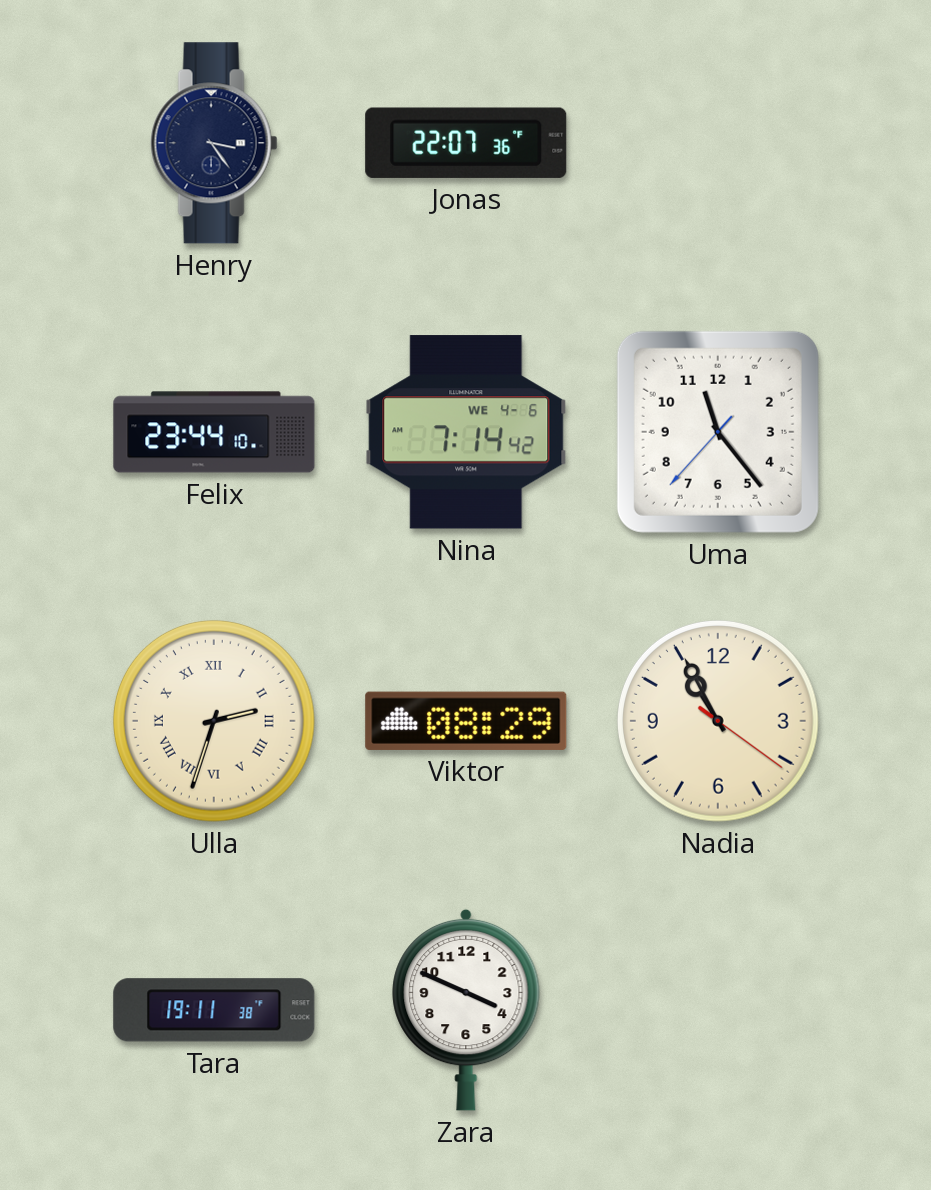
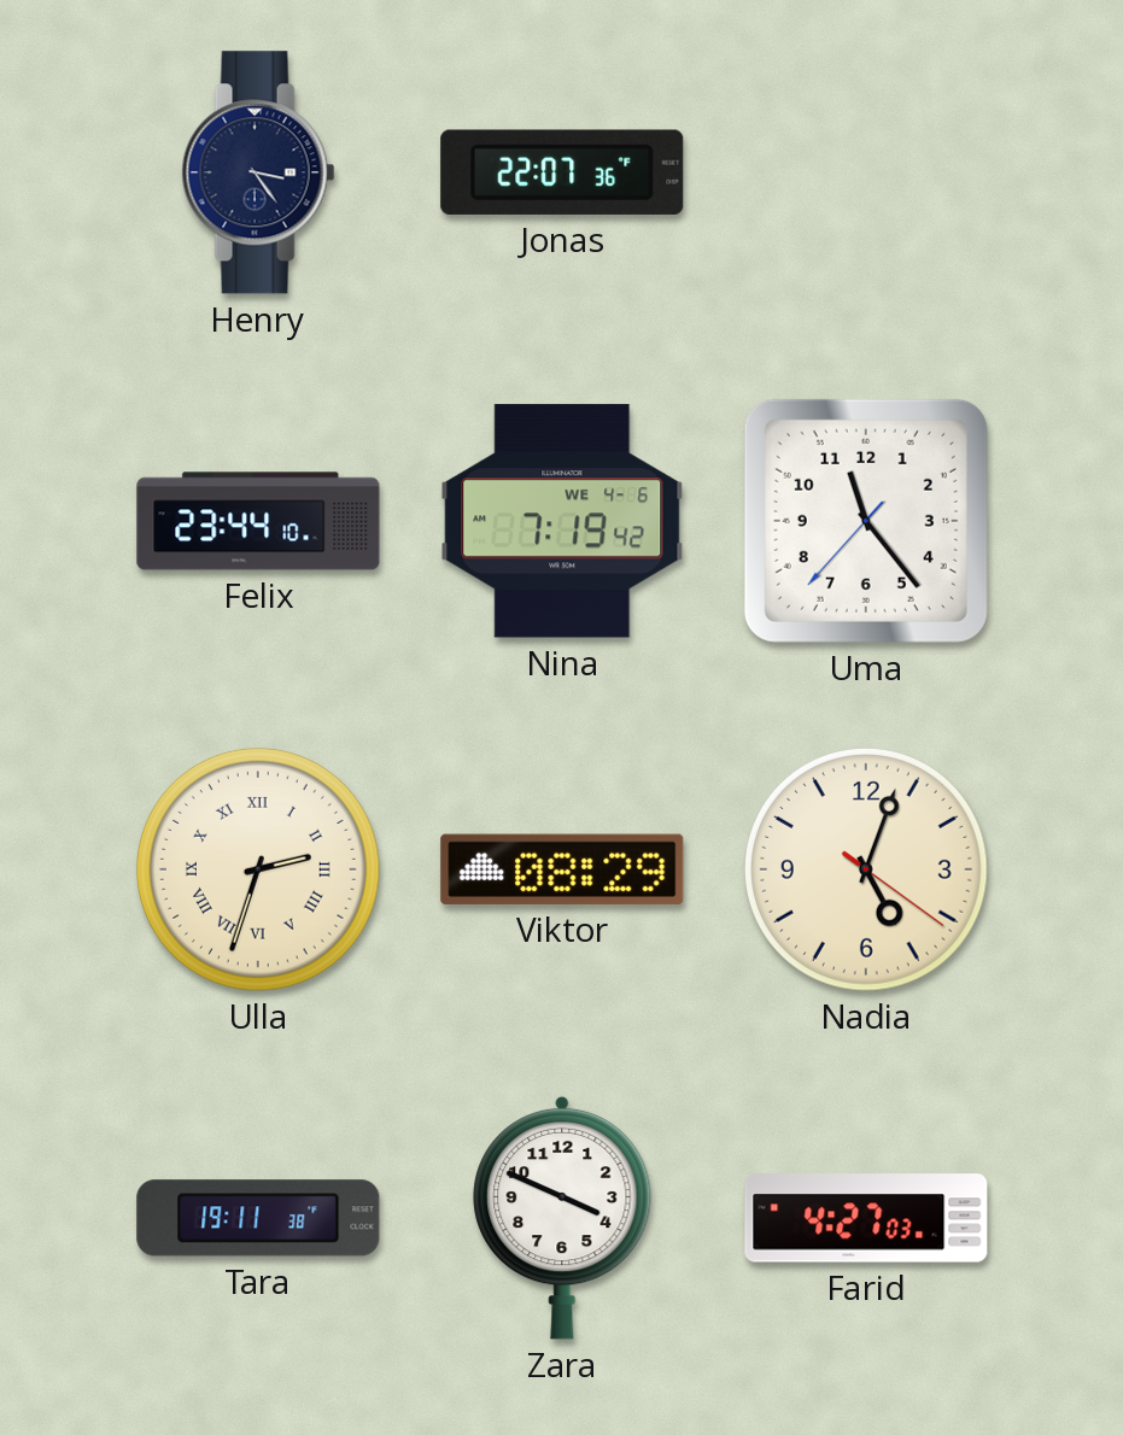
Nina: 7:14 -> 7:19 (562, 521)
Nadia: 10:55 -> 5:03 (866, 869)
Farid: none -> 4:27 (866, 1218)
